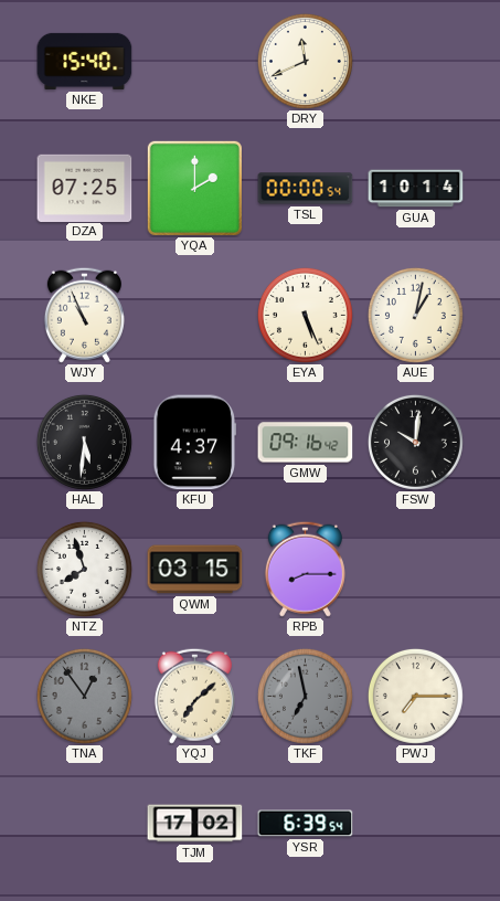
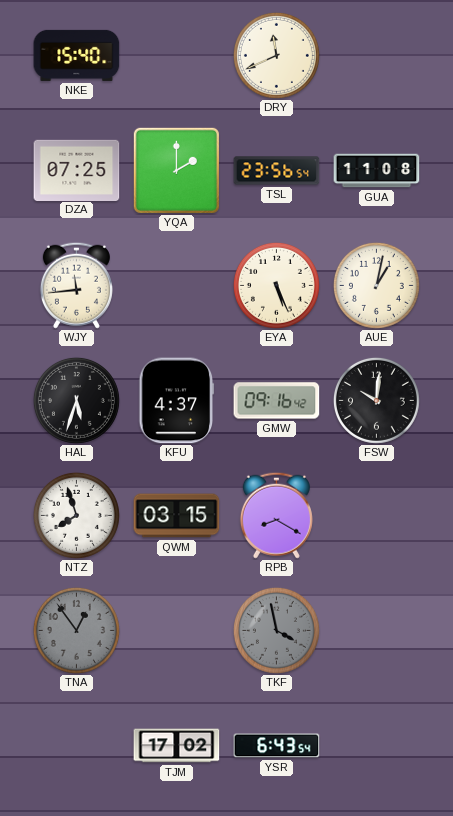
TSL: 00:00 -> 23:56 (277, 171)
GUA: 10:14 -> 11:08 (377, 171)
WJY: 10:56 -> 11:44 (76, 285)
HAL: 5:31 -> 5:33 (76, 400)
RPB: 8:15 -> 8:20 (276, 515)
YQJ: 7:08 -> none (194, 696)
TKF: 6:58 -> 3:58 (276, 630)
PWJ: 7:15 -> none (415, 696)
YSR: 6:39 -> 6:43 (277, 746)
